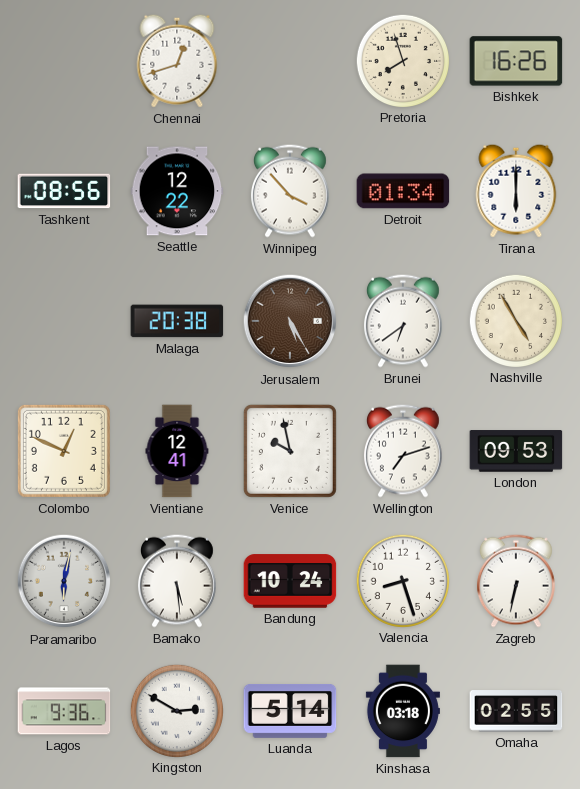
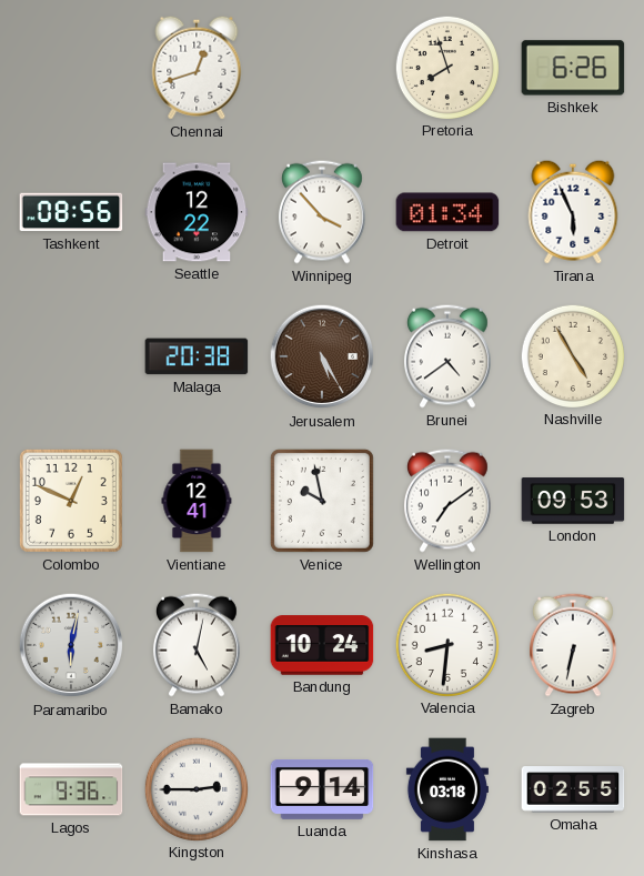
Bishkek: 16:26 -> 6:26 (573, 68)
Tirana: 6:00 -> 5:56 (573, 212)
Brunei: 6:39 -> 4:39 (447, 356)
Wellington: 7:12 -> 7:09 (447, 501)
Bamako: 5:29 -> 5:02 (197, 645)
Valencia: 8:27 -> 8:31 (446, 644)
Kingston: 2:50 -> 2:45 (195, 788)
Luanda: 5:14 -> 9:14 (322, 791)
